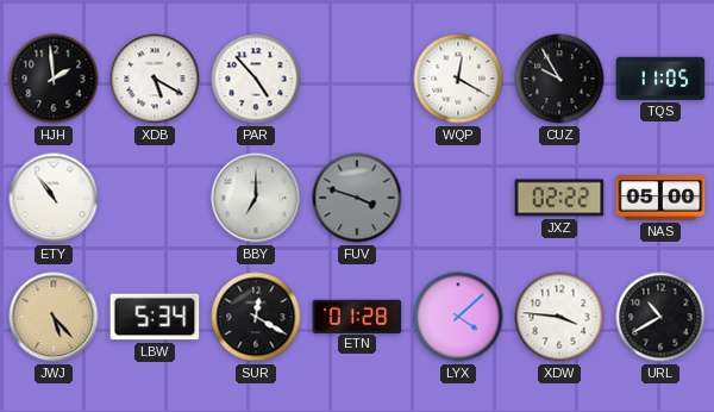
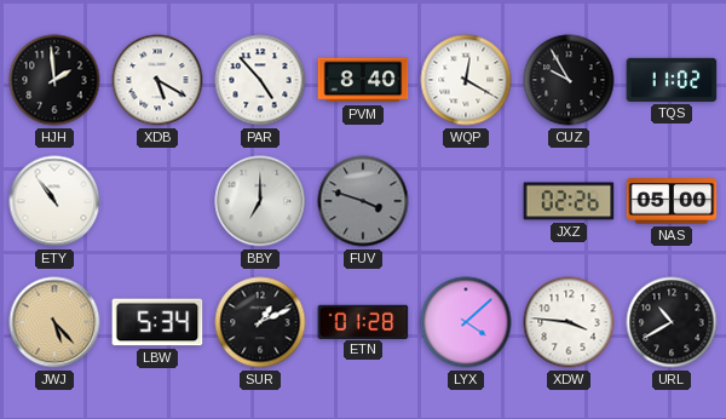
PVM: none -> 8:40 (363, 80)
TQS: 11:05 -> 11:02 (672, 80)
JXZ: 02:22 -> 02:26 (569, 201)
SUR: 12:20 -> 1:11 (260, 322)
